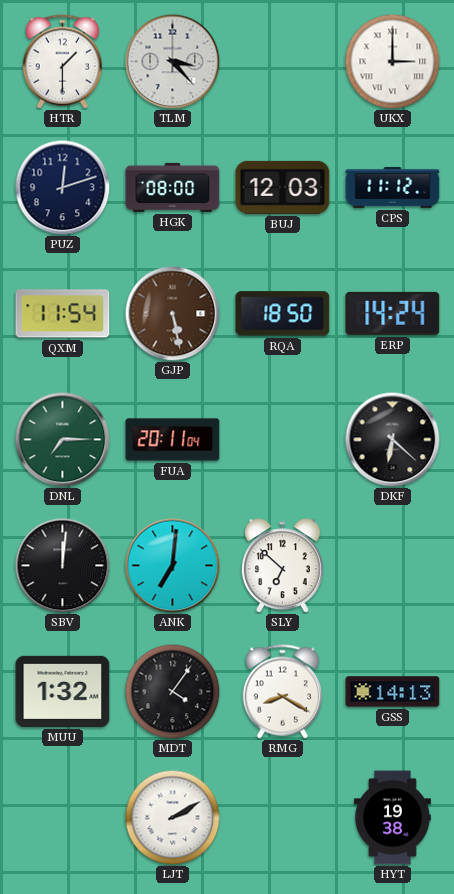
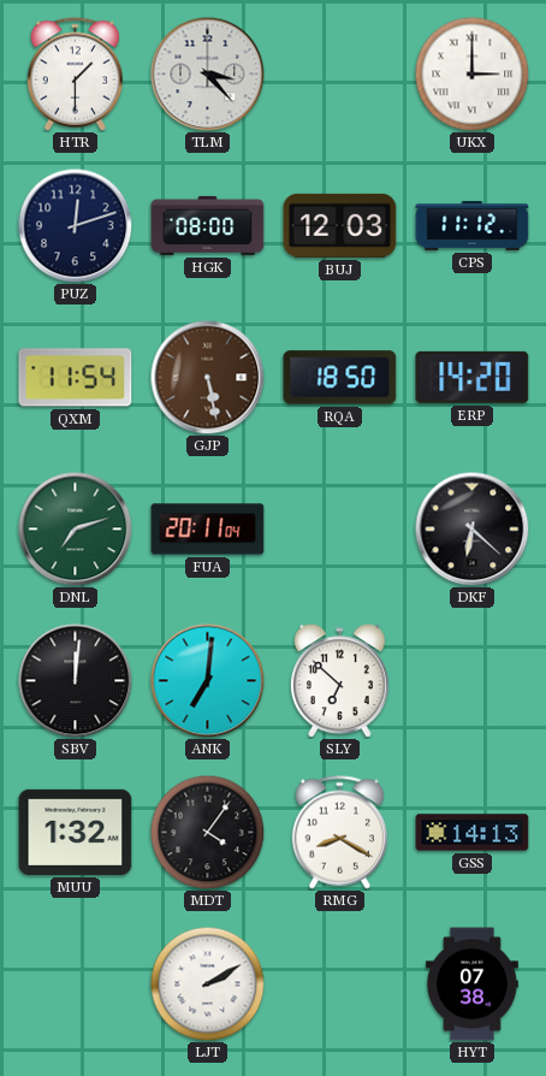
ERP: 14:24 -> 14:20 (473, 377)
DNL: 7:15 -> 7:12 (75, 528)
HYT: 19:38 -> 07:38 (471, 985)
